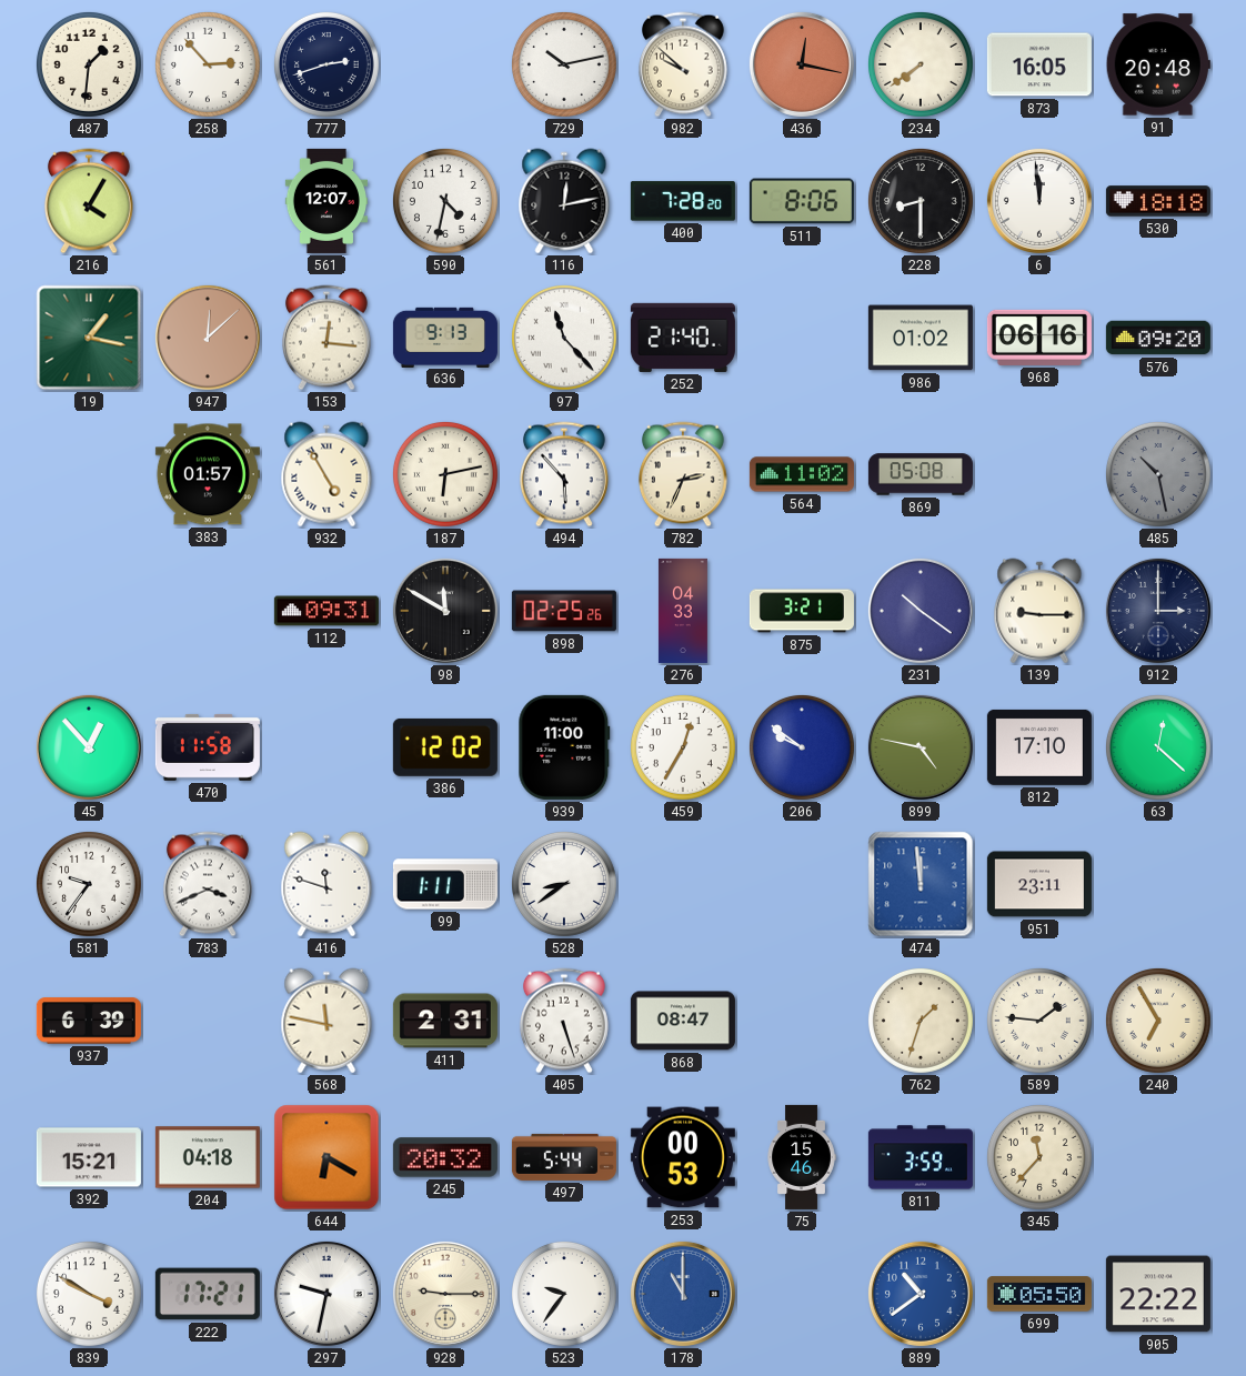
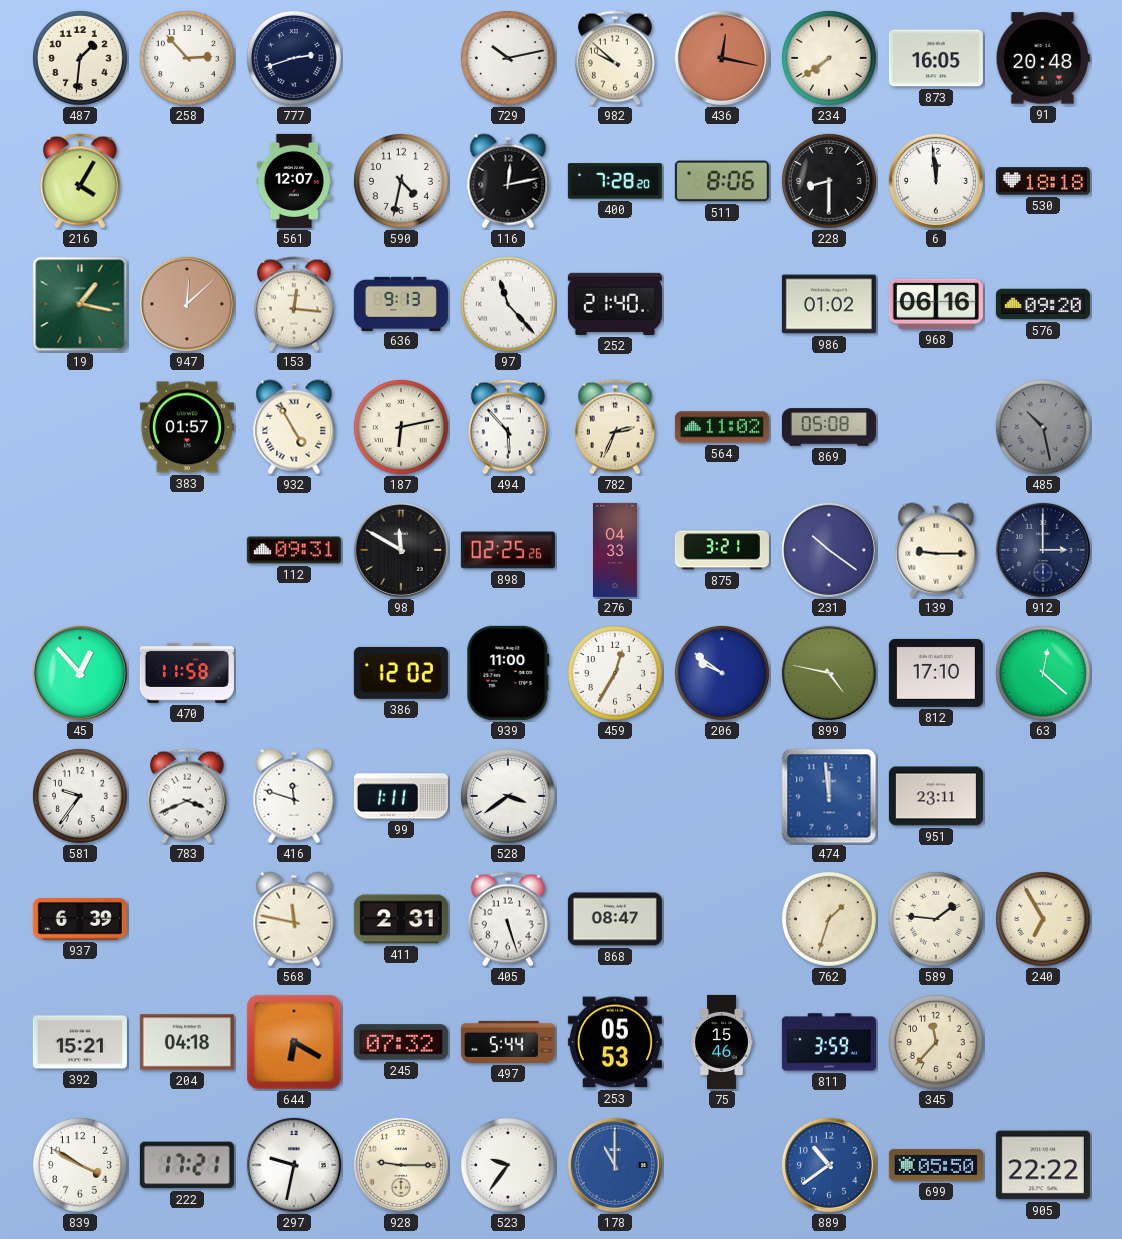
528: 8:39 -> 3:39 (508, 796)
245: 20:32 -> 07:32 (401, 1042)
253: 00:53 -> 05:53 (615, 1042)
